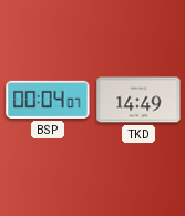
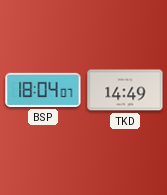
BSP: 00:04 -> 18:04 (43, 90)
